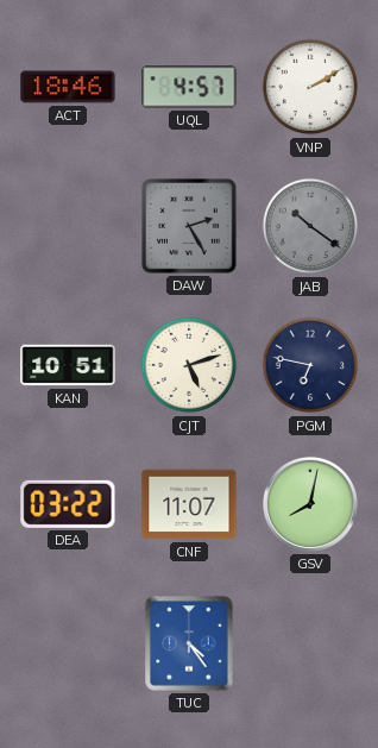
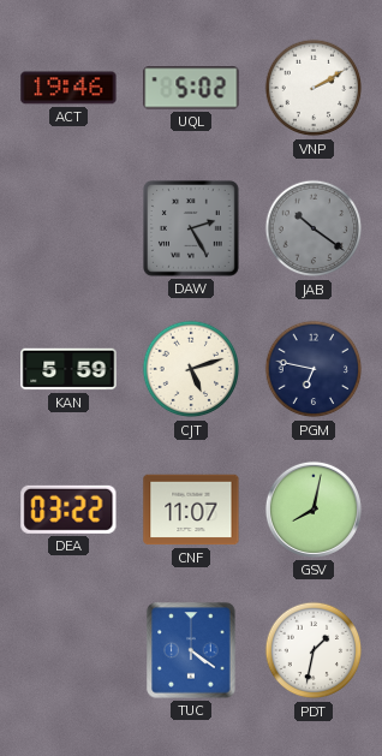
ACT: 18:46 -> 19:46 (68, 88)
UQL: 4:57 -> 5:02 (191, 88)
KAN: 10:51 -> 5:59 (68, 369)
TUC: 4:24 -> 4:21 (191, 650)
PDT: none -> 1:32 (314, 650)
